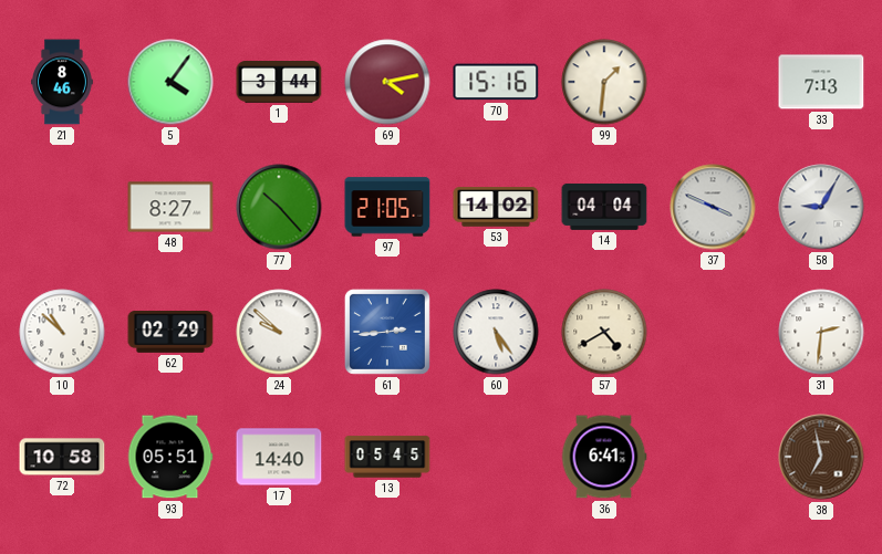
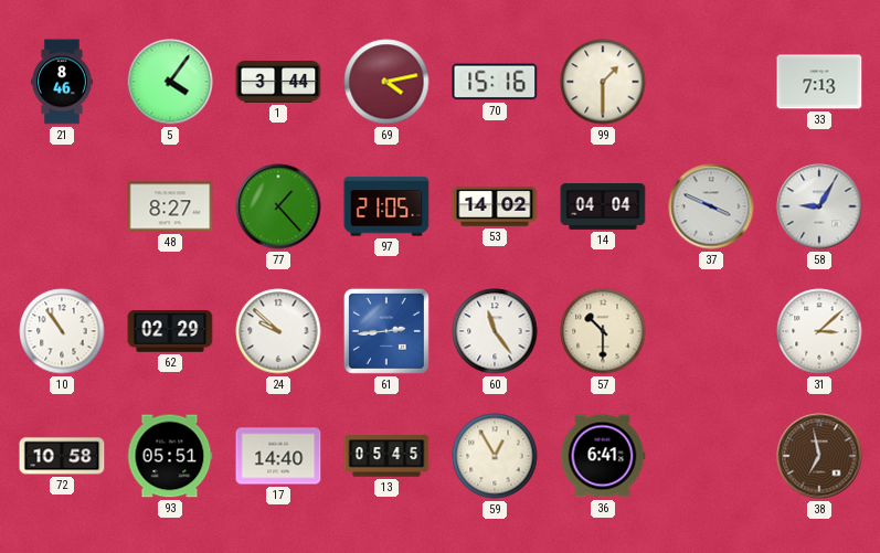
99: 1:31 -> 1:30 (603, 82)
77: 10:23 -> 1:23 (278, 206)
10: 10:52 -> 10:54 (62, 331)
60: 5:24 -> 11:24 (495, 331)
57: 4:40 -> 10:30 (603, 331)
31: 2:31 -> 3:08 (819, 331)
59: none -> 12:55 (495, 456)
